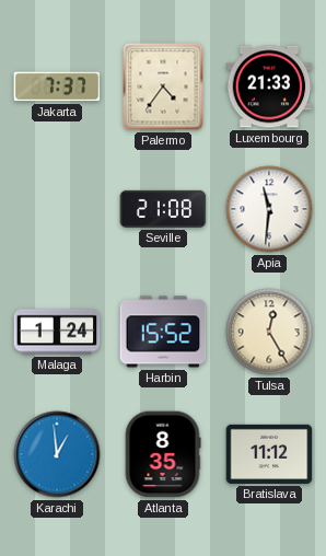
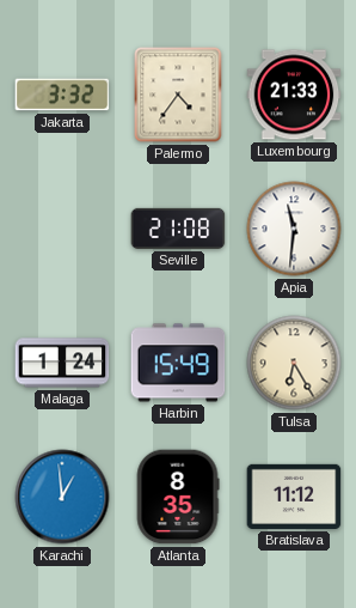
Jakarta: 7:37 -> 3:32 (62, 95)
Harbin: 15:52 -> 15:49 (178, 363)
Tulsa: 12:25 -> 6:25 (294, 363)
